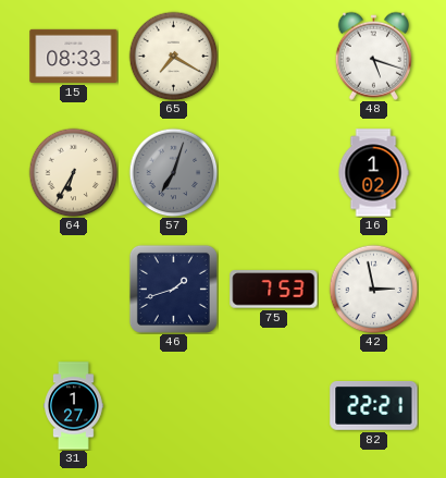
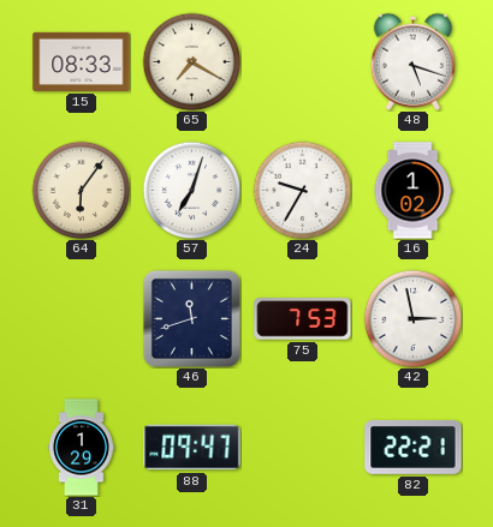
64: 6:35 -> 6:06 (81, 190)
57 dial: grey -> white (191, 190)
24: none -> 9:35 (302, 190)
46: 1:42 -> 11:42 (191, 318)
31: 1:27 -> 1:29 (82, 448)
88: none -> 09:47 (192, 448)
